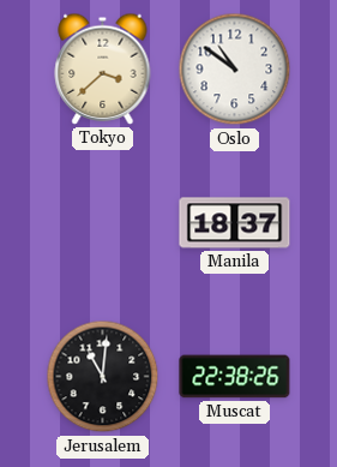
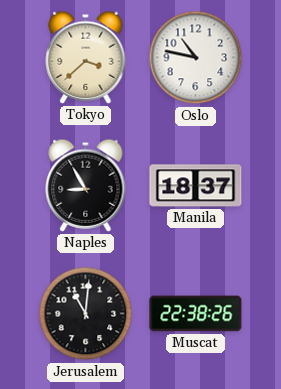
Oslo: 10:51 -> 10:47 (196, 58)
Naples: none -> 8:55 (86, 185)
